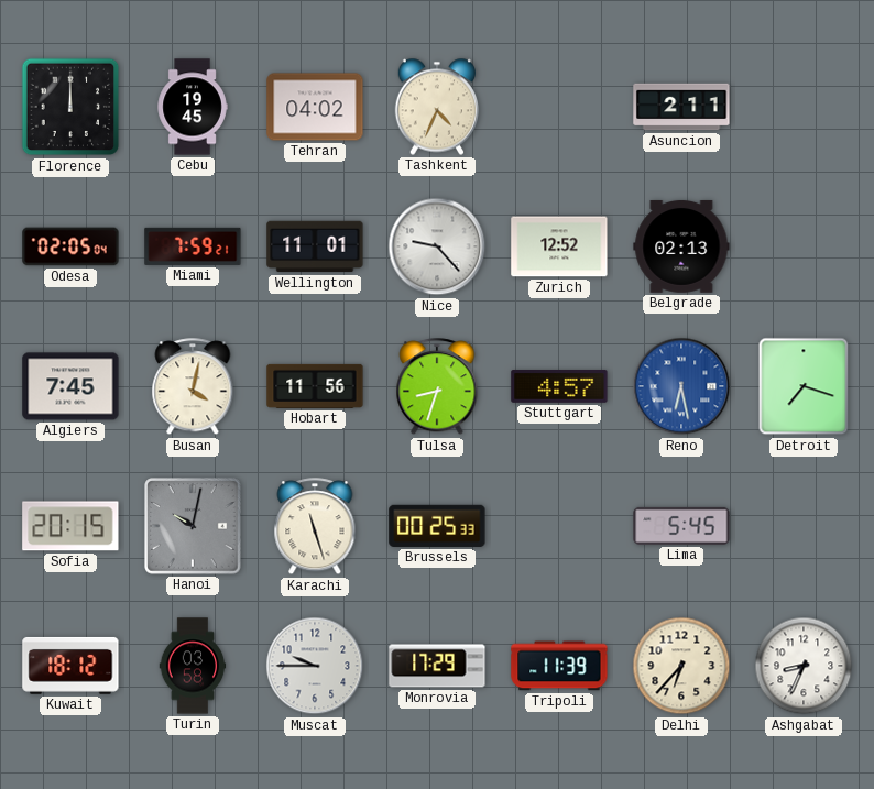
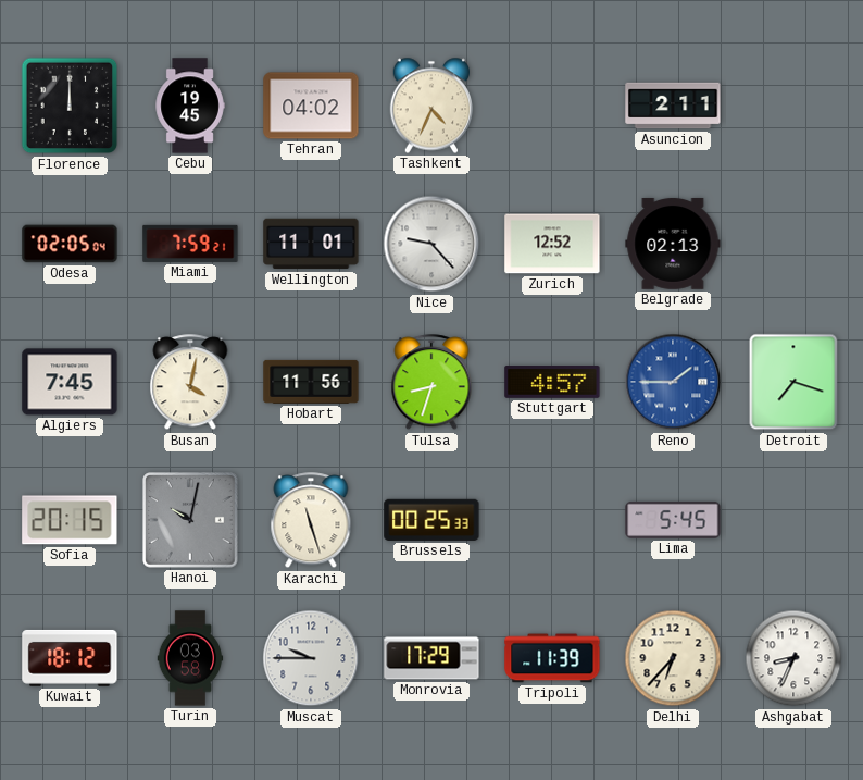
Reno: 6:28 -> 1:45 (673, 382)
